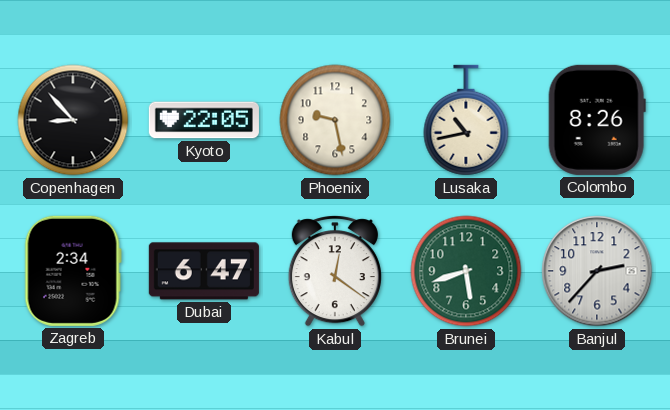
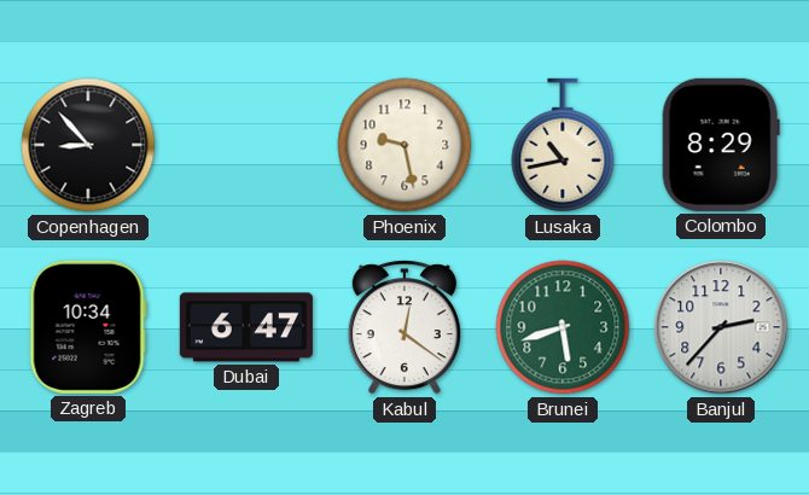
Kyoto: 22:05 -> none (204, 120)
Colombo: 8:26 -> 8:29 (721, 145)
Zagreb: 2:34 -> 10:34 (88, 327)
